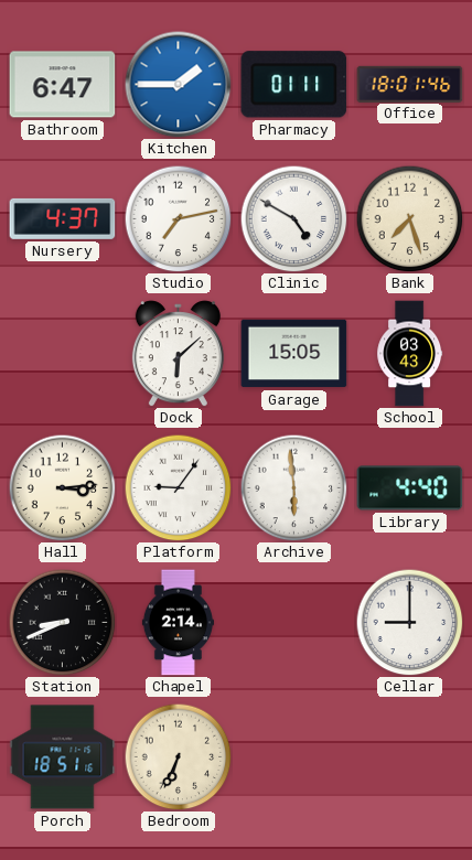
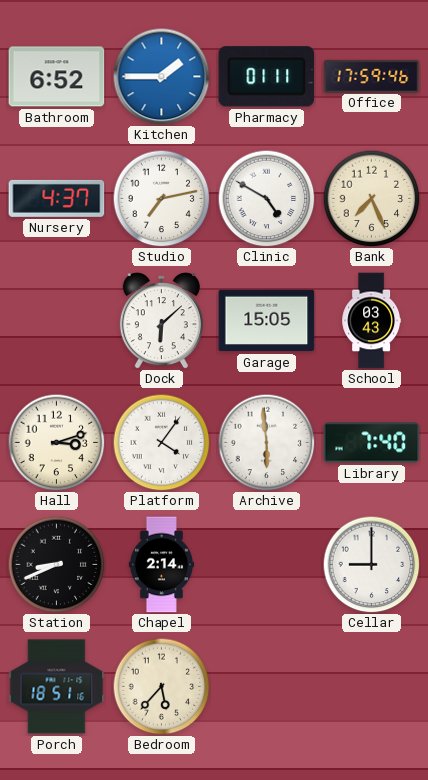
Bathroom: 6:47 -> 6:52 (57, 77)
Office: 18:01 -> 17:59 (372, 76)
Bank: 7:27 -> 7:26 (371, 198)
Hall: 3:14 -> 3:12 (56, 442)
Platform: 9:06 -> 4:06 (161, 442)
Library: 4:40 -> 7:40 (372, 443)
Bedroom: 6:34 -> 5:37 (161, 686)
